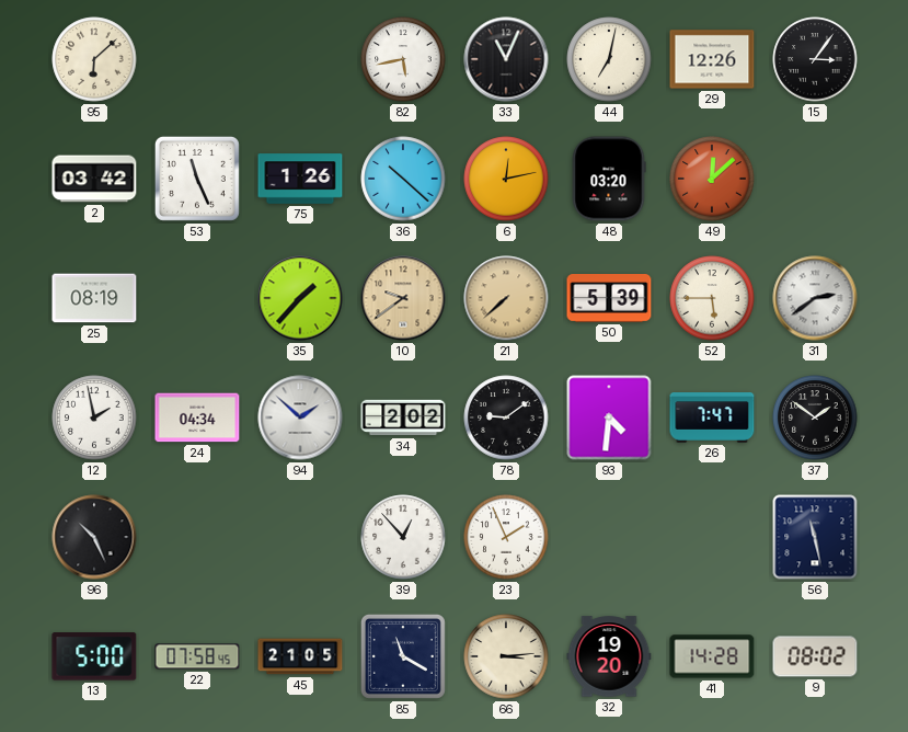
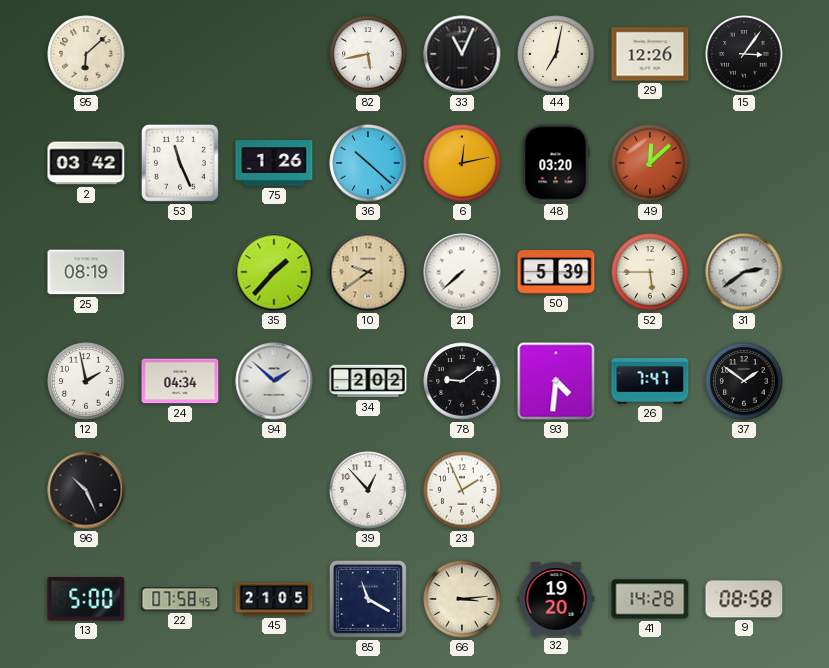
21 dial: champagne -> white (462, 272)
56: 11:28 -> none (815, 537)
9: 08:02 -> 08:58 (744, 599)
